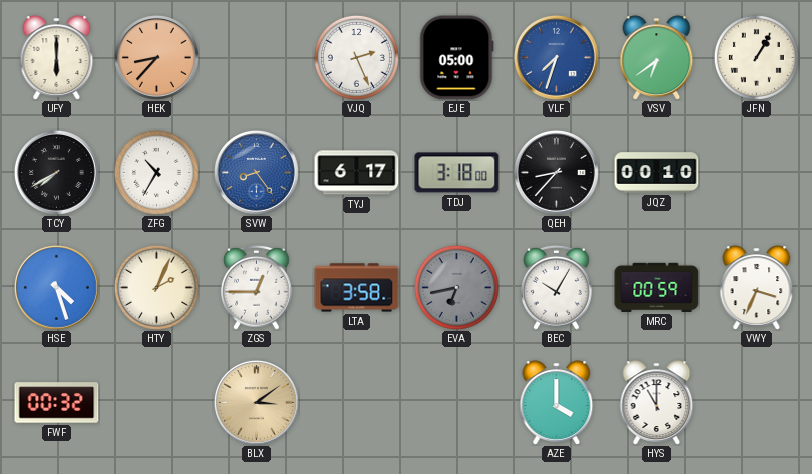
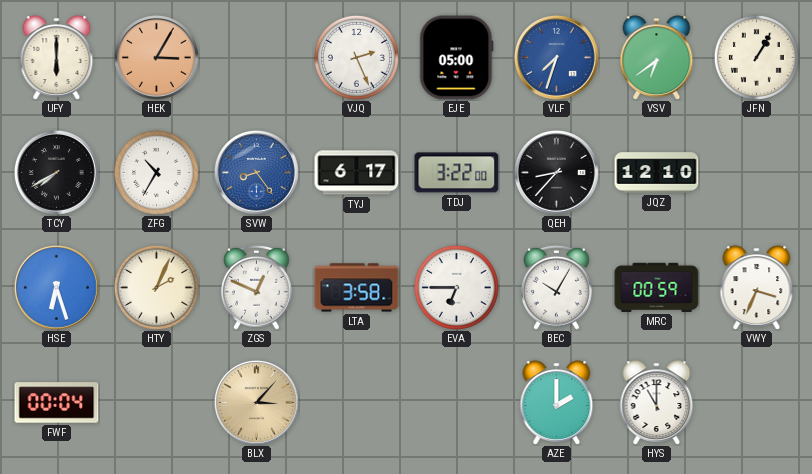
HEK: 8:37 -> 3:05 (156, 57)
TDJ: 3:18 -> 3:22 (457, 173)
JQZ: 00:10 -> 12:10 (657, 173)
HSE: 4:27 -> 6:27 (56, 287)
ZGS: 12:45 -> 12:49 (257, 287)
EVA: 6:43 -> 6:45 (456, 287)
EVA dial: grey -> white (456, 287)
FWF: 00:32 -> 00:04 (57, 403)
BLX: 3:09 -> 3:07 (256, 402)
AZE: 4:00 -> 2:00 (557, 403)
